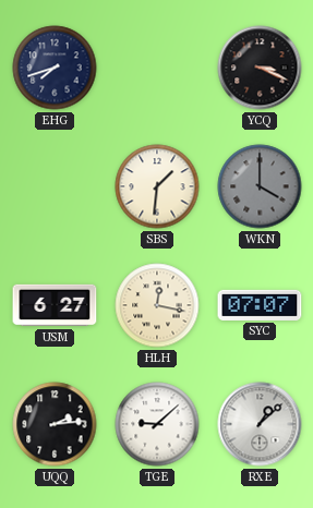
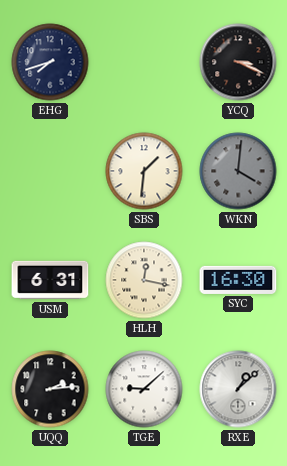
WKN: 4:00 -> 4:01 (238, 171)
USM: 6:27 -> 6:31 (50, 280)
SYC: 07:07 -> 16:30 (238, 280)
